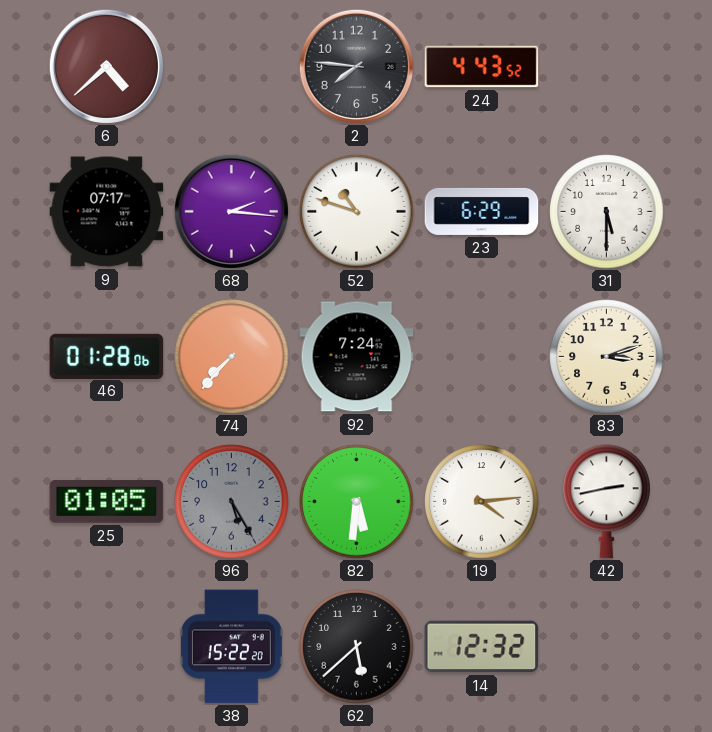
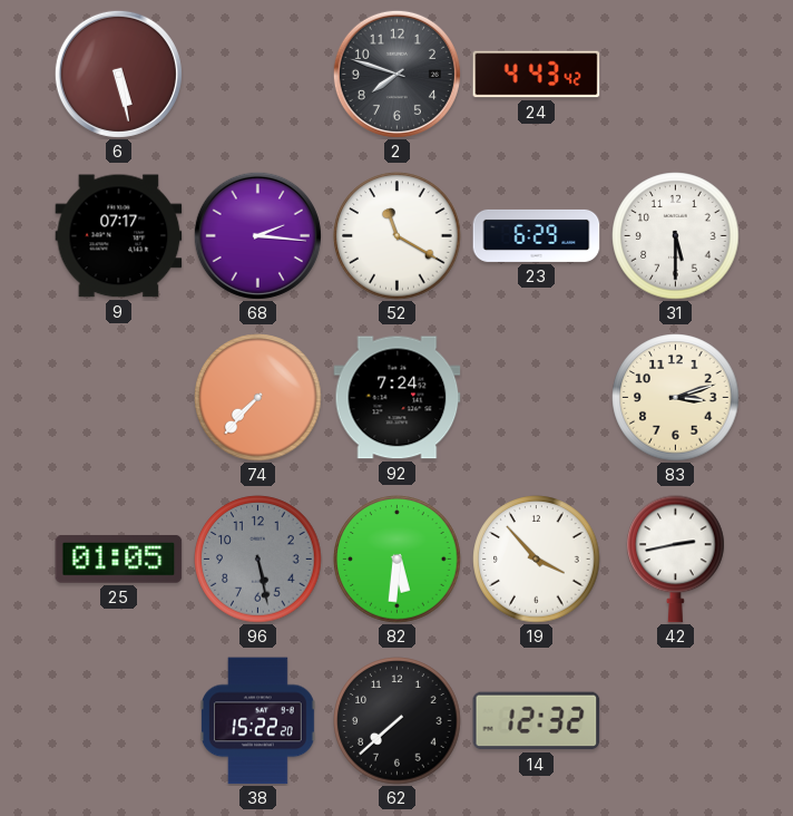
6: 4:38 -> 5:28 (118, 74)
2: 7:46 -> 7:48 (396, 74)
24: 4:43:52 -> 4:43:42 (537, 75)
52: 10:48 -> 11:20 (398, 236)
46: 01:28 -> none (107, 356)
96: 5:25 -> 5:28 (258, 560)
19: 4:14 -> 3:53 (537, 560)
62: 5:38 -> 7:38 (398, 721)
